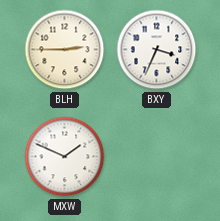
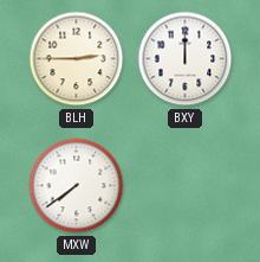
BXY: 3:34 -> 12:00 (186, 59)
MXW: 1:49 -> 7:39 (77, 186)
